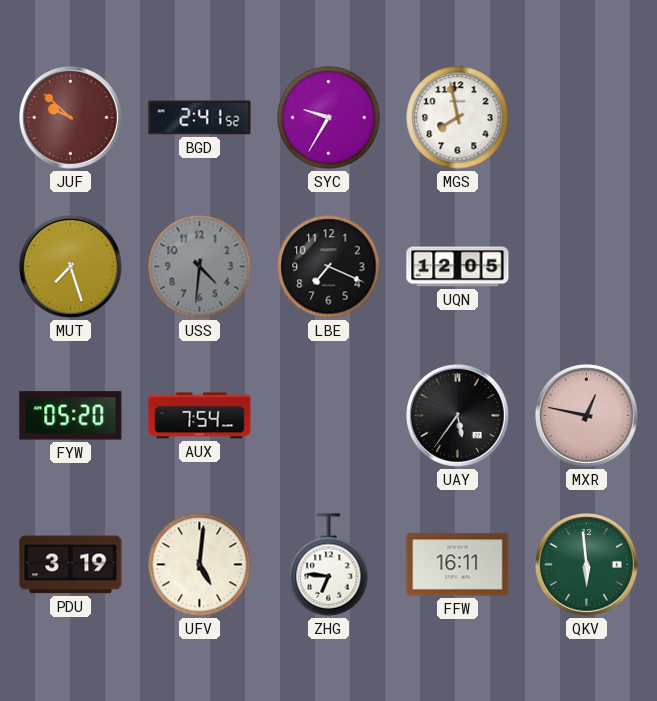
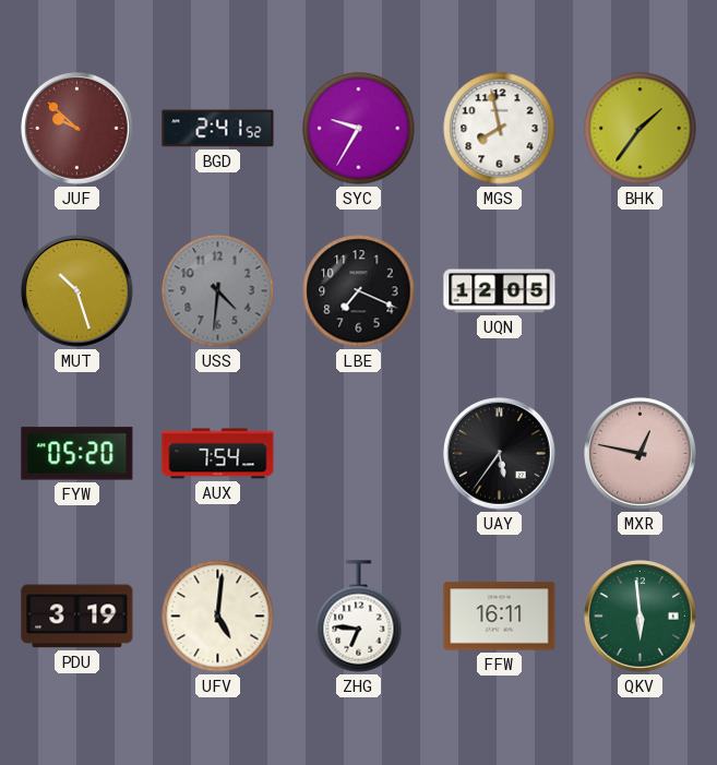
BHK: none -> 1:36 (641, 129)
MUT: 7:27 -> 10:27 (77, 291)
